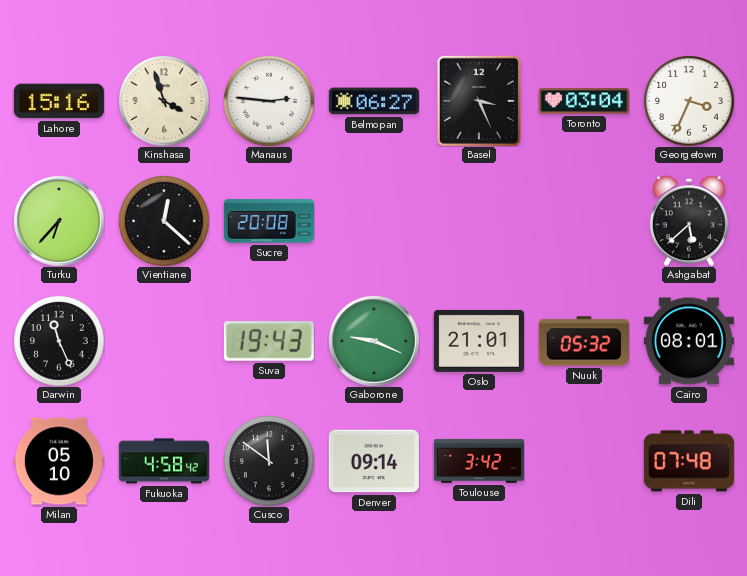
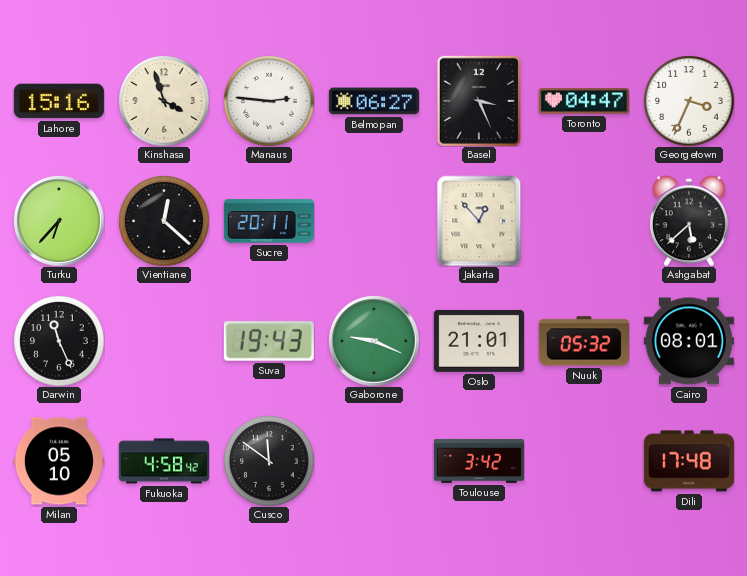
Toronto: 03:04 -> 04:47 (584, 101)
Sucre: 20:08 -> 20:11 (269, 221)
Jakarta: none -> 12:53 (479, 221)
Denver: 09:14 -> none (374, 461)
Dili: 07:48 -> 17:48 (689, 461)
